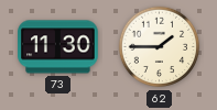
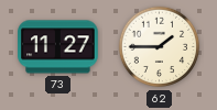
73: 11:30 -> 11:27 (58, 47)
